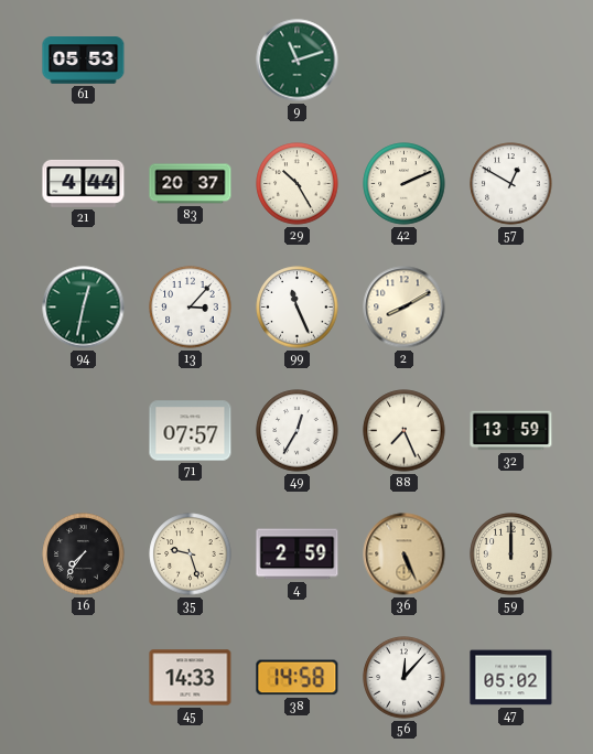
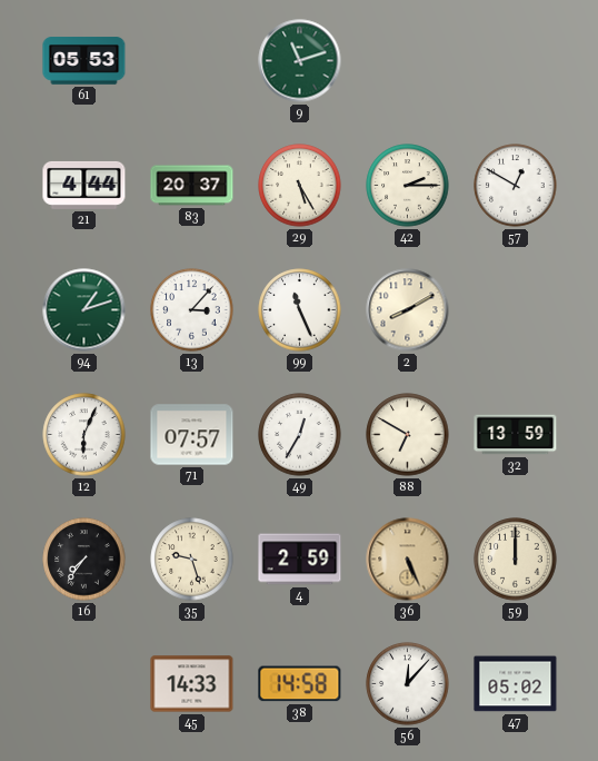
29: 10:25 -> 5:25 (300, 186)
42: 2:11 -> 2:15 (408, 186)
94: 12:32 -> 1:12 (84, 310)
12: none -> 6:04 (84, 435)
88: 7:26 -> 6:50 (408, 435)
